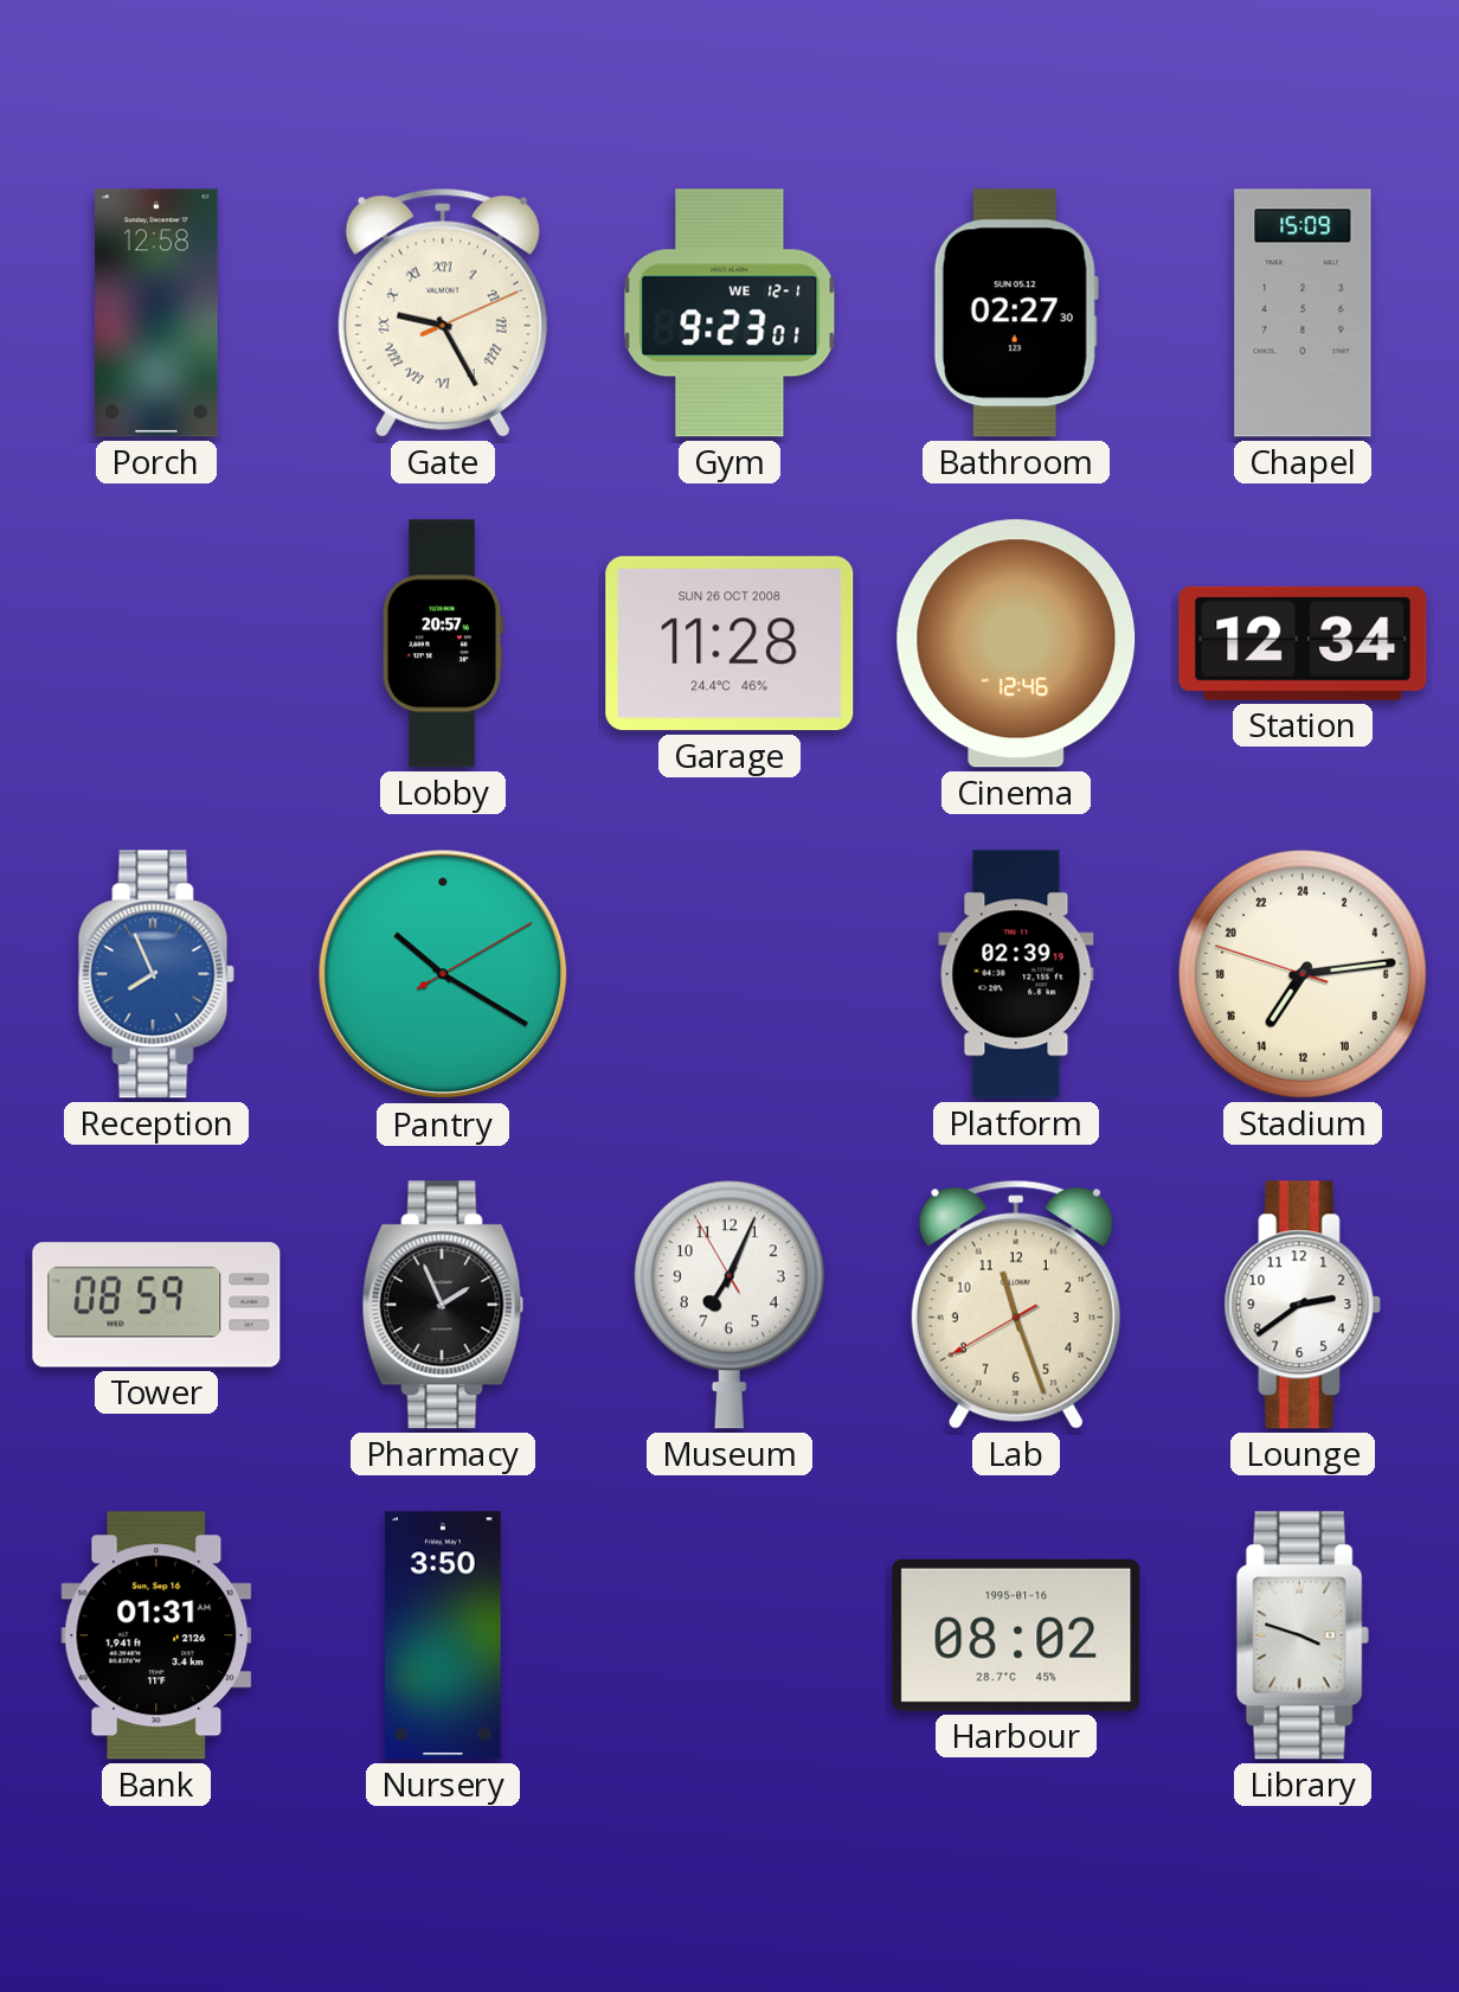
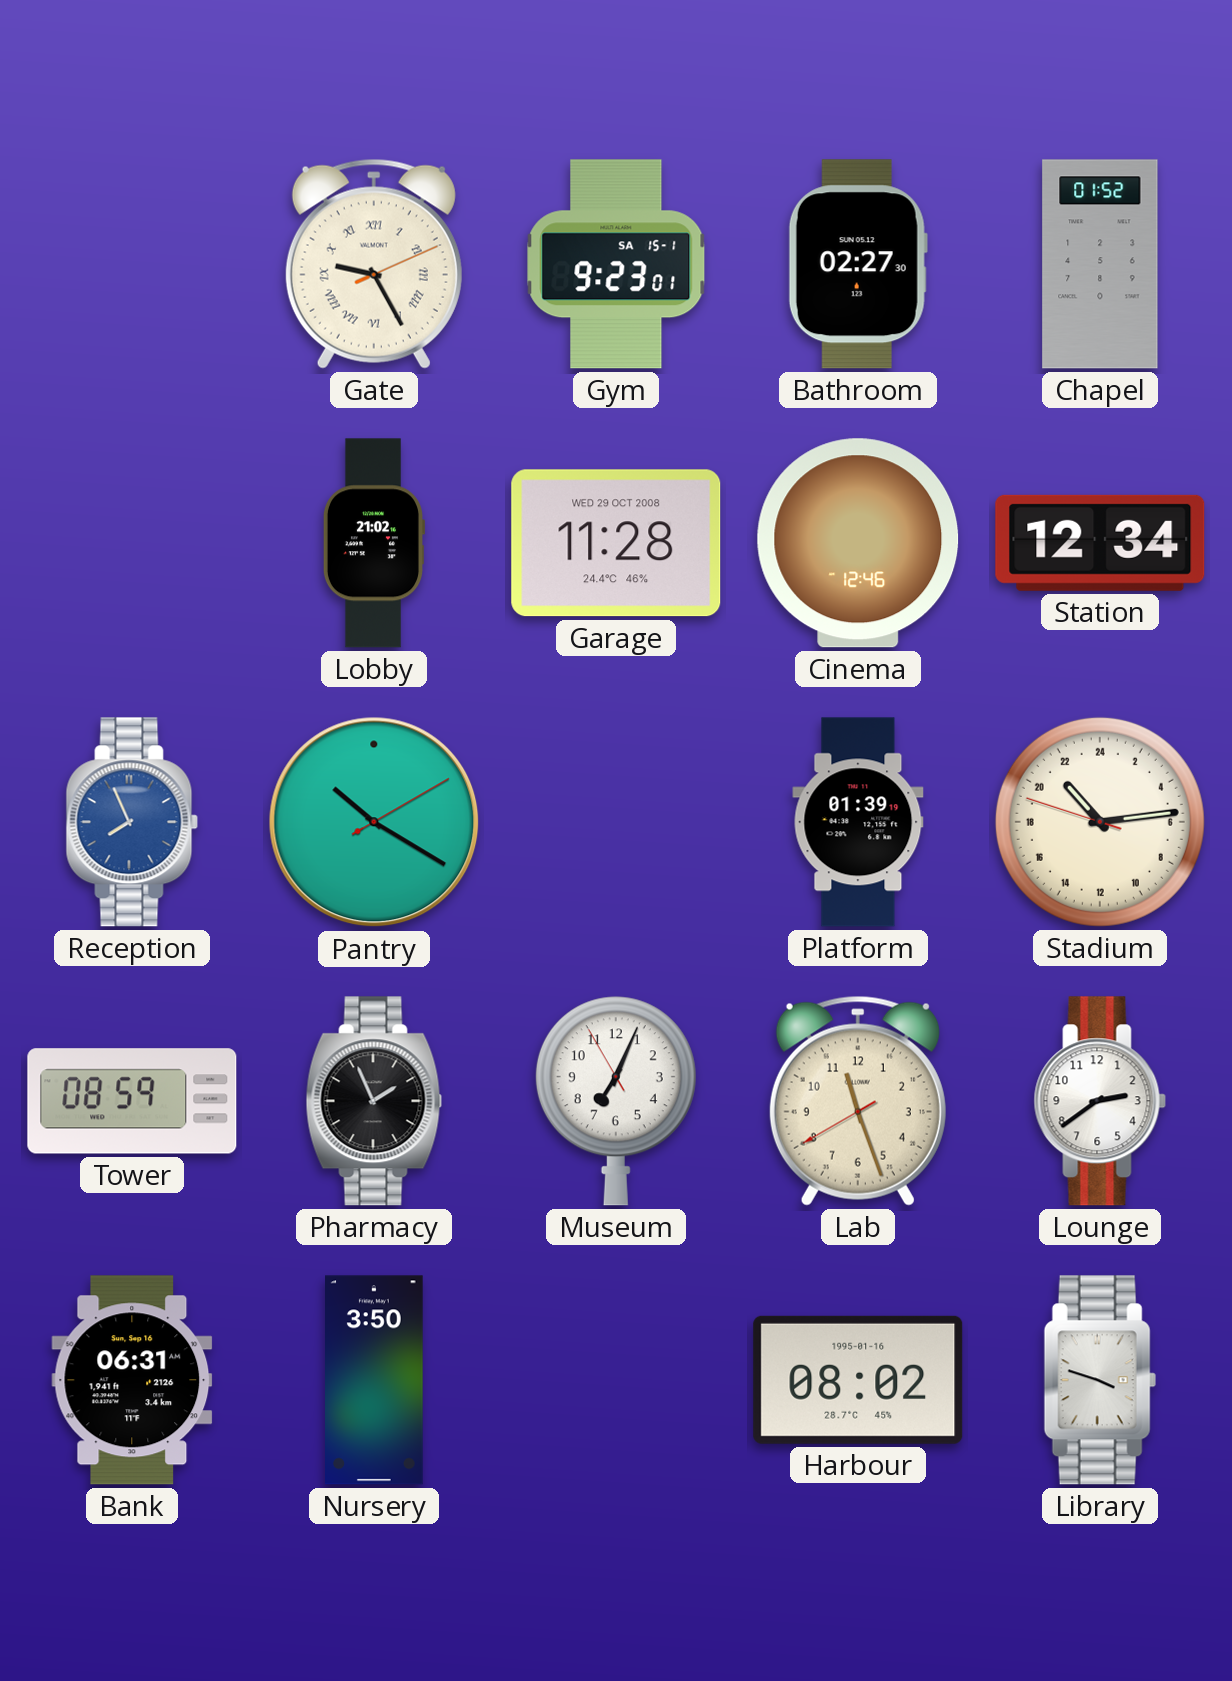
Porch: 12:58 -> none (156, 313)
Gym date: WE 12-1 -> SA 15-1 (616, 264)
Chapel: 15:09 -> 01:52 (1100, 264)
Lobby: 20:57 -> 21:02 (374, 543)
Garage date: SUN 26 OCT 2008 -> WED 29 OCT 2008 (616, 543)
Platform: 02:39 -> 01:39 (858, 822)
Stadium: 14:13 -> 21:13 (1100, 822)
Bank: 01:31 -> 06:31 (132, 1380)
